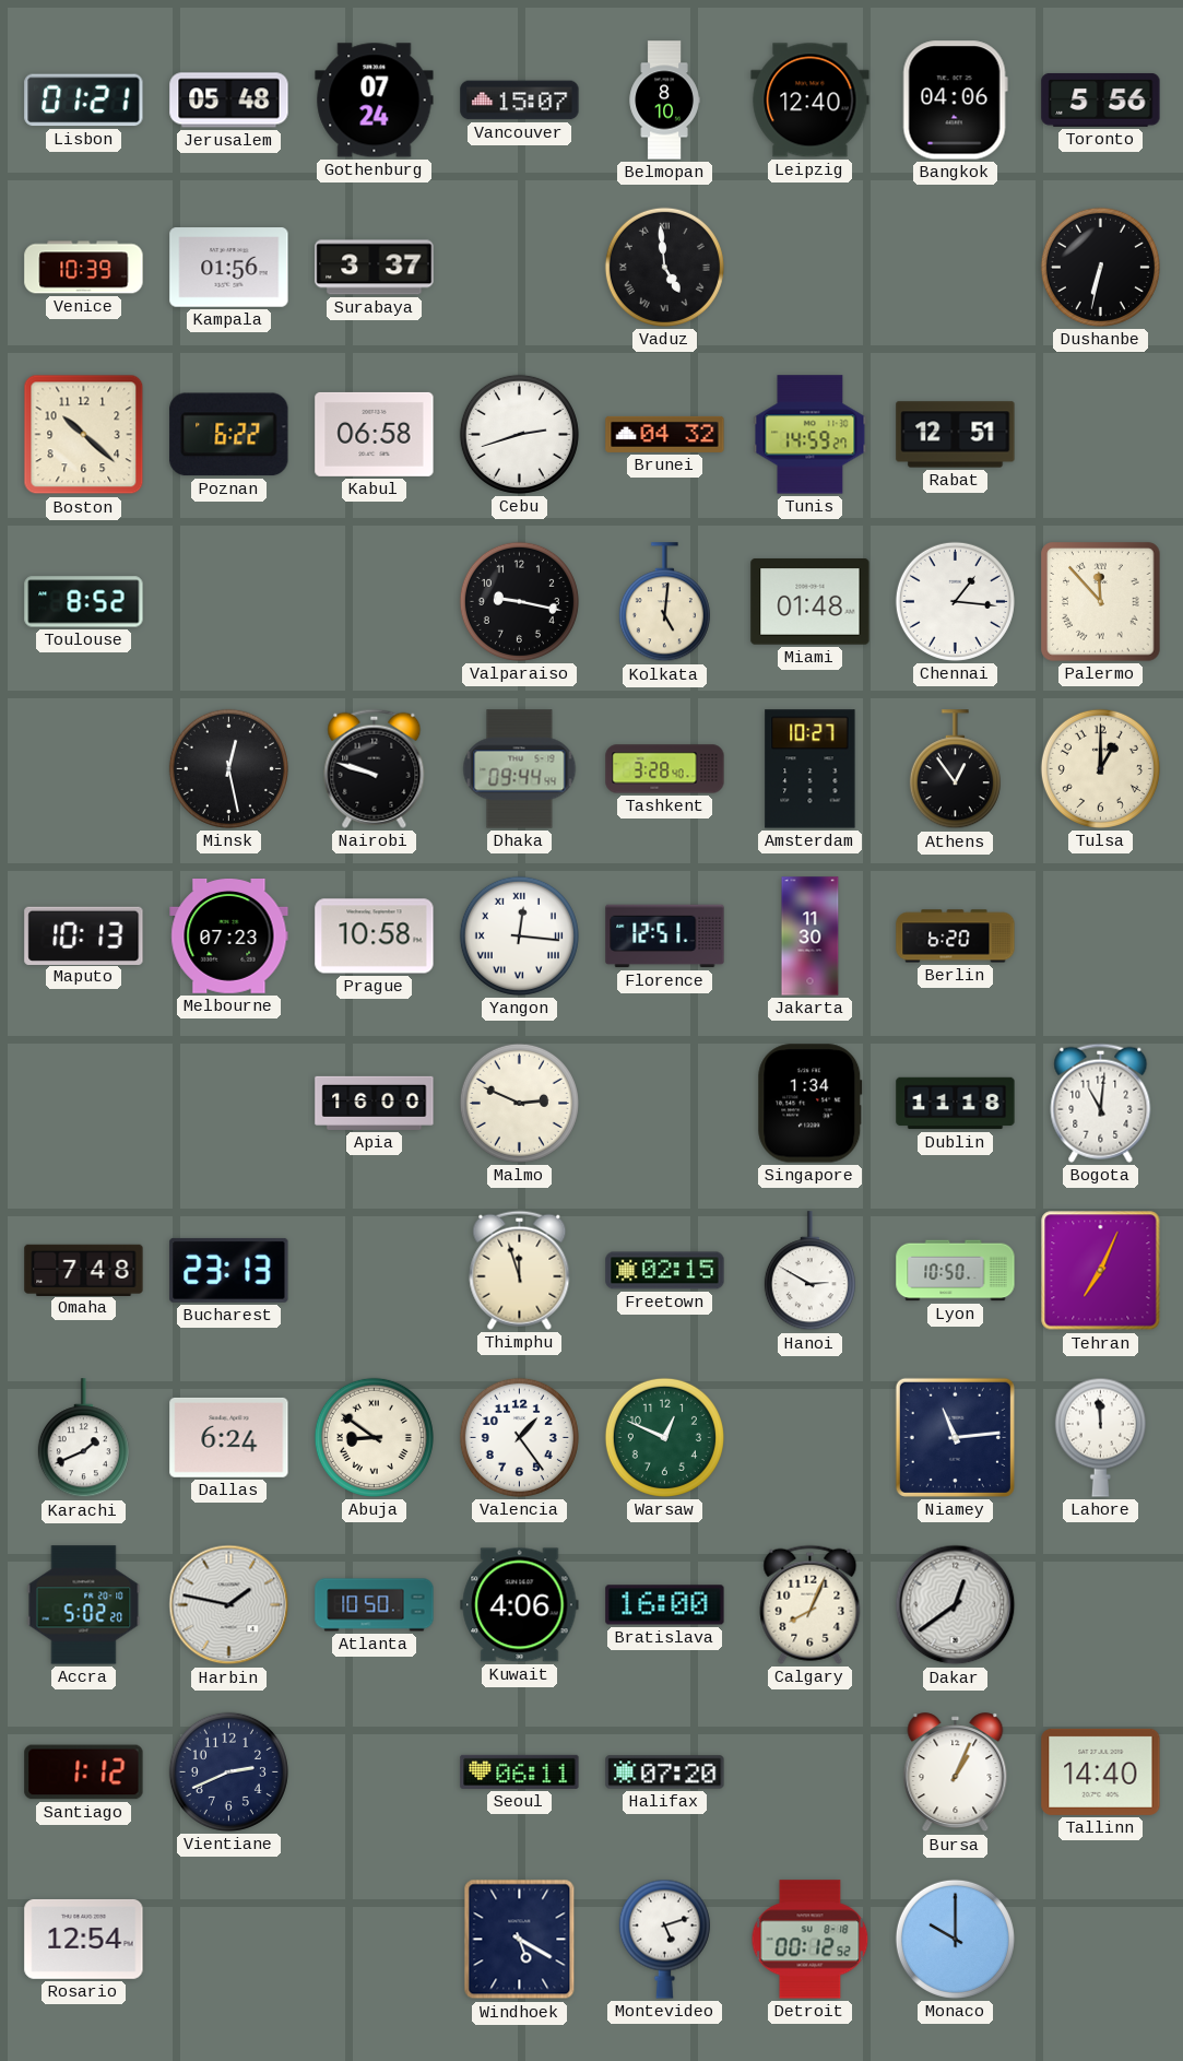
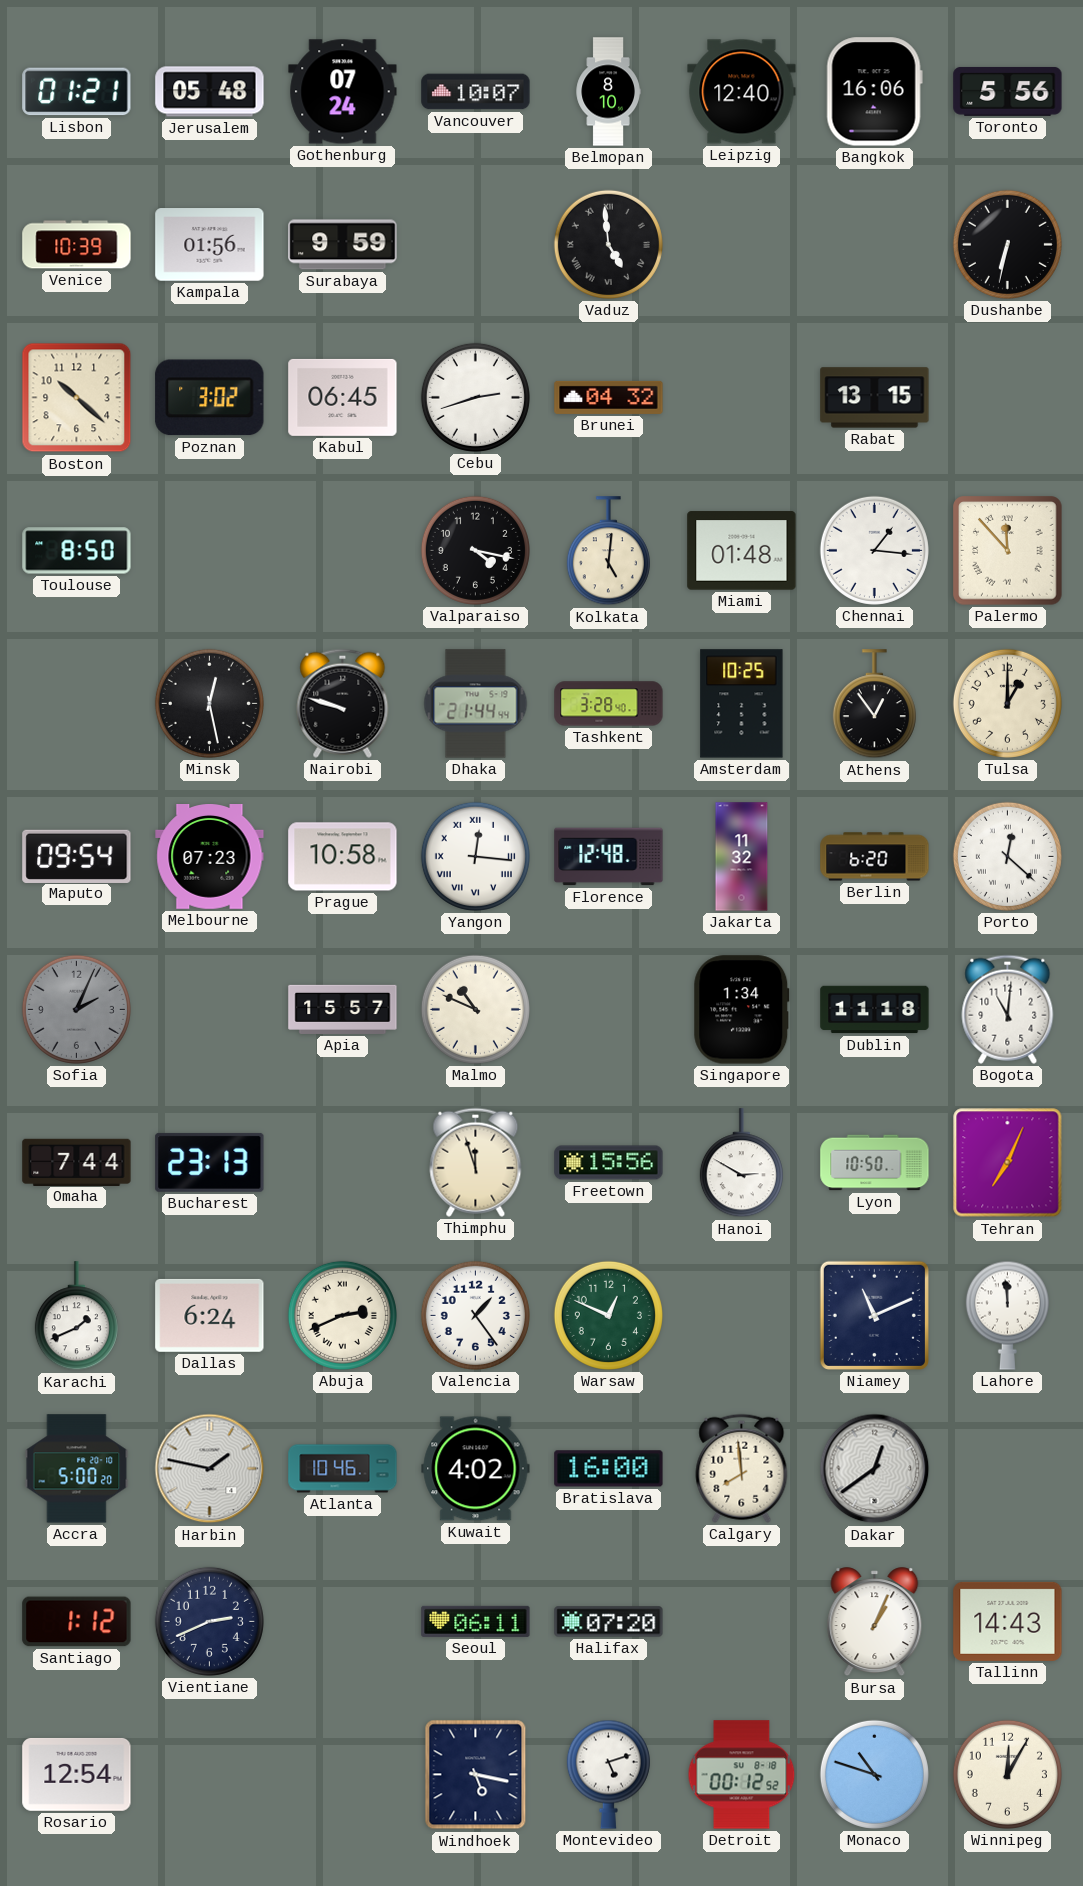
Vancouver: 15:07 -> 10:07 (476, 92)
Bangkok: 04:06 -> 16:06 (874, 92)
Surabaya: 3:37 -> 9:59 (343, 245)
Poznan: 6:22 -> 3:02 (210, 398)
Kabul: 06:58 -> 06:45 (343, 397)
Tunis: 14:59 -> none (811, 435)
Rabat: 12:51 -> 13:15 (875, 398)
Toulouse: 8:52 -> 8:50 (77, 551)
Valparaiso: 9:17 -> 4:17 (475, 550)
Dhaka: 09:44 -> 21:44 (476, 704)
Amsterdam: 10:27 -> 10:25 (742, 704)
Maputo: 10:13 -> 09:54 (77, 856)
Florence: 12:51 -> 12:48 (609, 857)
Jakarta: 11:30 -> 11:32 (742, 857)
Porto: none -> 12:22 (1007, 856)
Sofia: none -> 2:04 (76, 1009)
Apia: 16:00 -> 15:57 (343, 1009)
Malmo: 2:49 -> 10:49 (475, 1009)
Omaha: 7:48 -> 7:44 (77, 1162)
Freetown: 02:15 -> 15:56 (609, 1163)
Abuja: 8:51 -> 2:41 (342, 1315)
Niamey: 11:14 -> 11:11 (874, 1315)
Accra: 5:02 -> 5:00 (77, 1469)
Atlanta: 10:50 -> 10:46 (343, 1469)
Kuwait: 4:06 -> 4:02 (476, 1469)
Calgary: 8:04 -> 7:59 (742, 1468)
Tallinn: 14:40 -> 14:43 (1008, 1621)
Windhoek: 5:20 -> 5:17 (476, 1775)
Monaco: 10:00 -> 10:48 (874, 1774)
Winnipeg: none -> 12:05 (1007, 1774)
